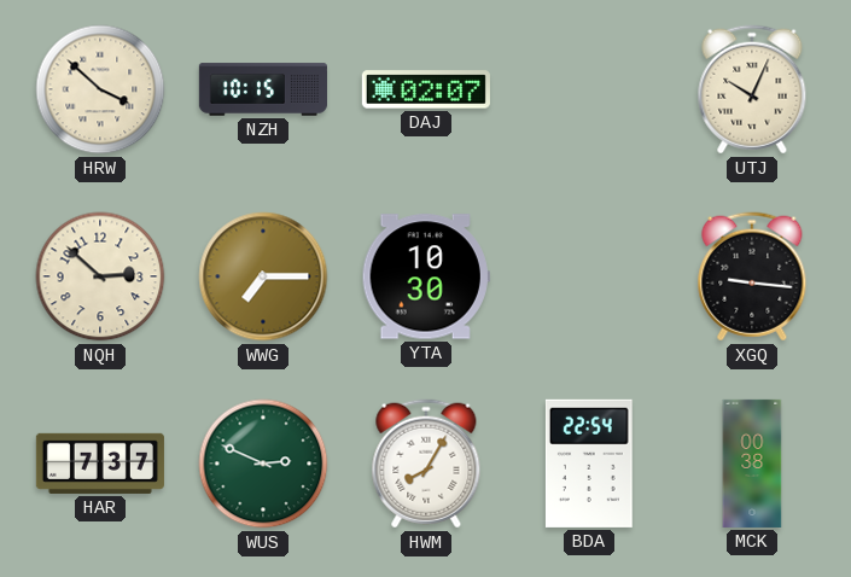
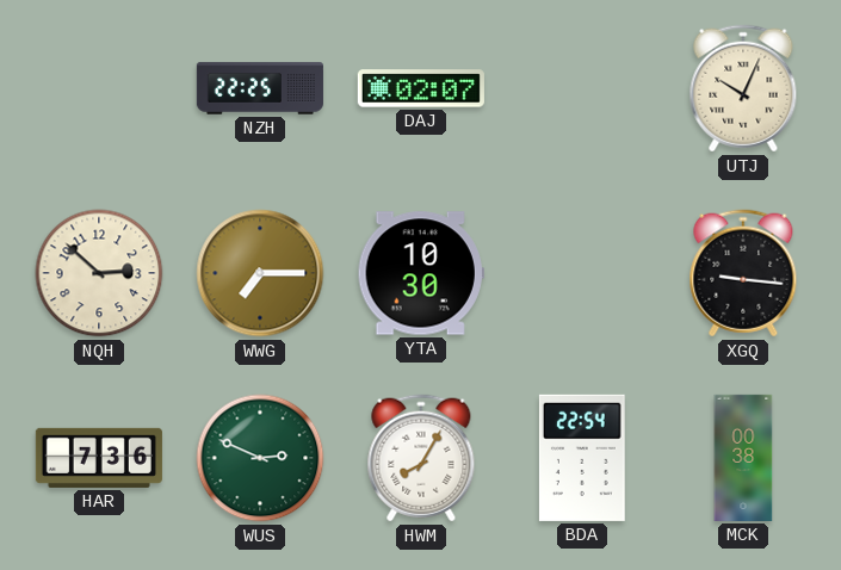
HRW: 3:52 -> none (100, 89)
NZH: 10:15 -> 22:25 (260, 88)
HAR: 7:37 -> 7:36 (99, 458)
